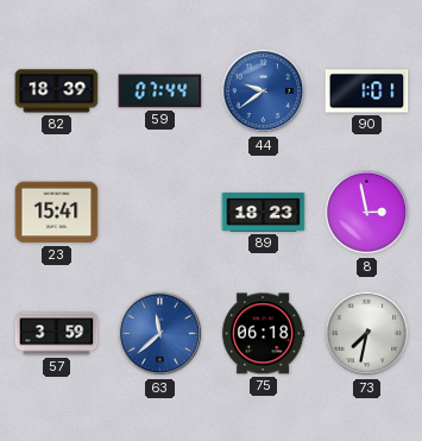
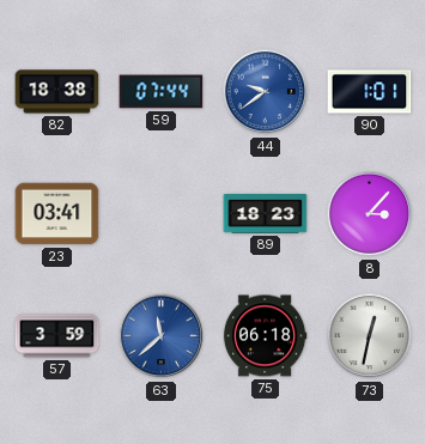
82: 18:39 -> 18:38 (57, 92)
23: 15:41 -> 03:41 (57, 214)
8: 2:58 -> 3:07 (370, 214)
73: 7:32 -> 12:32 (370, 336)
